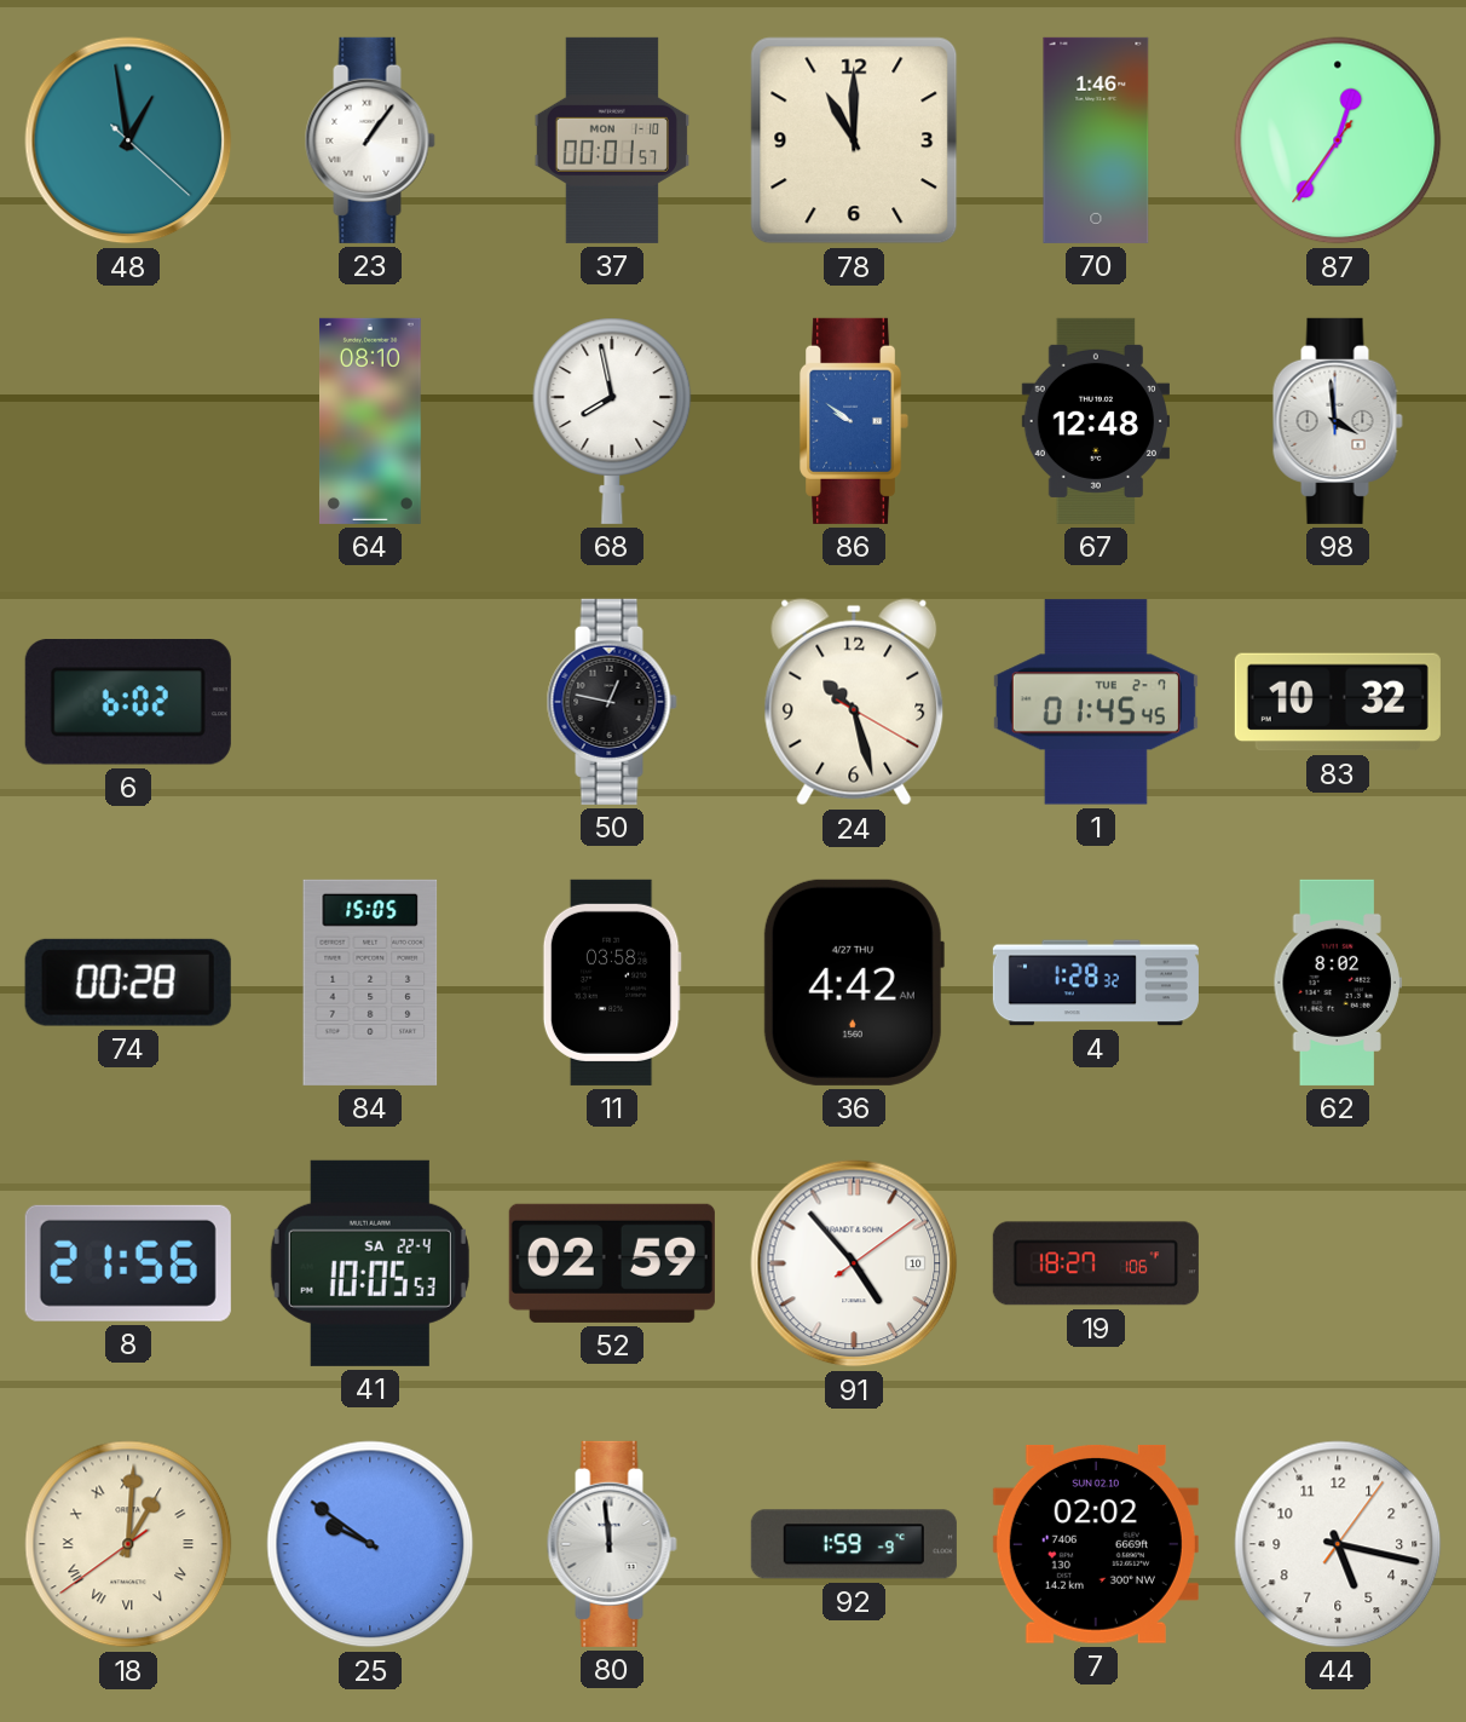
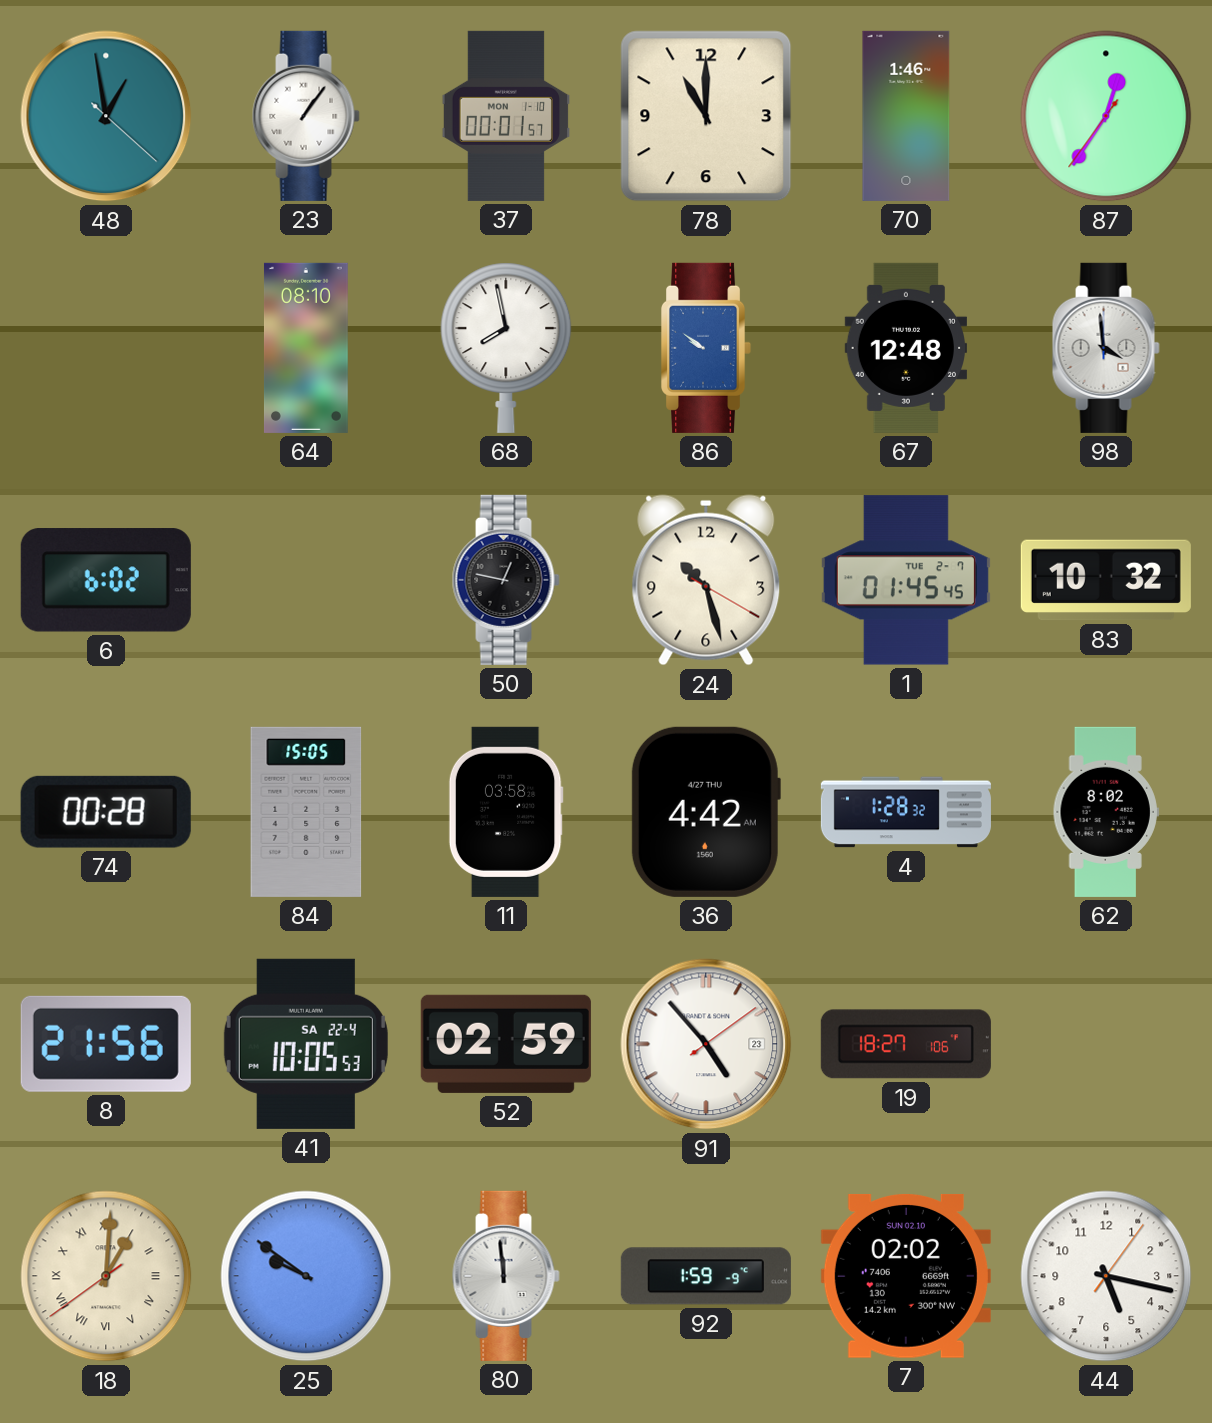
91 date: 10 -> 23 (706, 1044)
